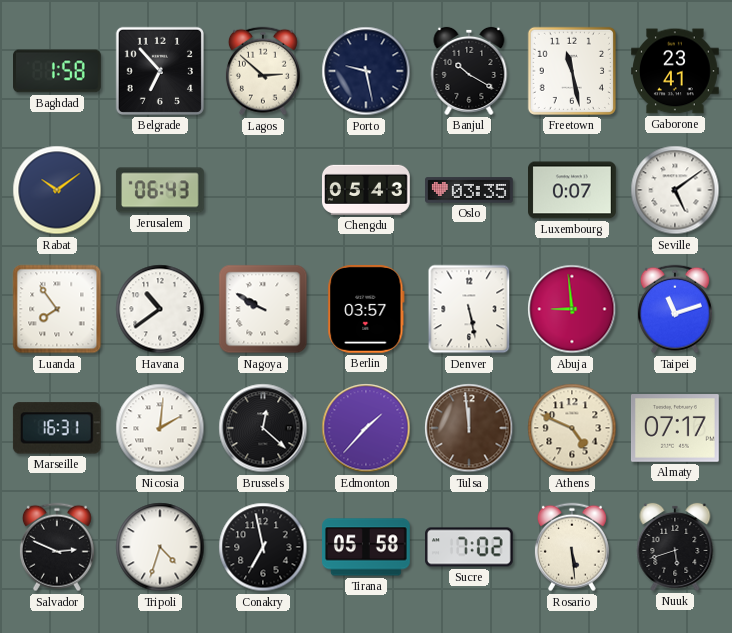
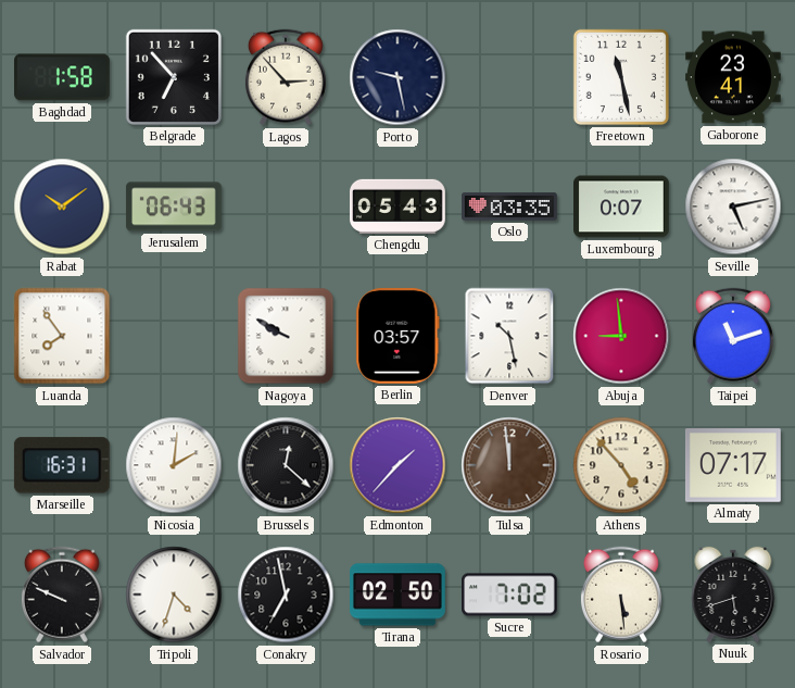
Lagos: 2:52 -> 2:53 (286, 77)
Banjul: 10:20 -> none (469, 71)
Seville: 5:09 -> 5:13 (733, 207)
Havana: 10:39 -> none (160, 309)
Denver: 5:28 -> 10:28 (509, 336)
Athens: 4:49 -> 4:53 (621, 465)
Salvador: 2:49 -> 9:49 (62, 595)
Tirana: 05:58 -> 02:50 (399, 595)
